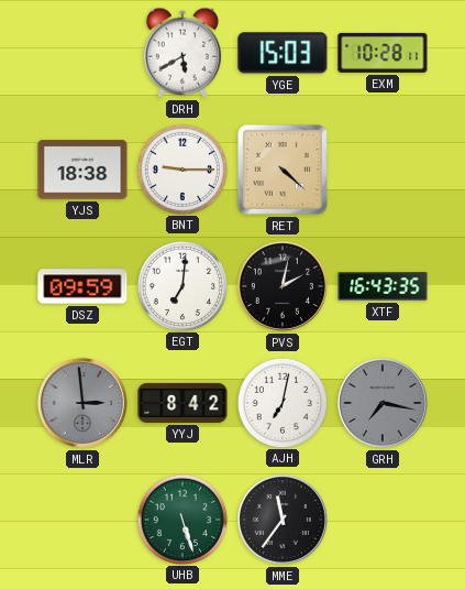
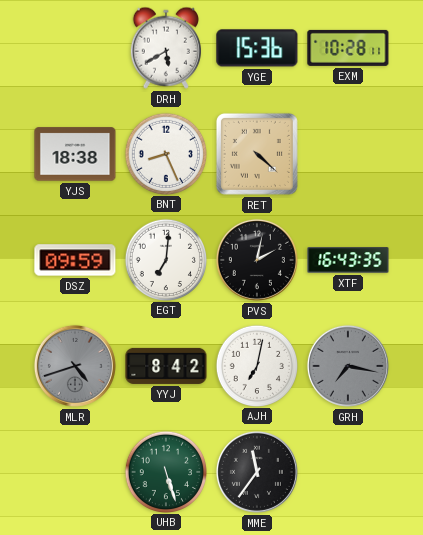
YGE: 15:03 -> 15:36 (257, 48)
BNT: 9:15 -> 8:26 (165, 153)
MLR: 2:59 -> 4:42 (75, 366)
